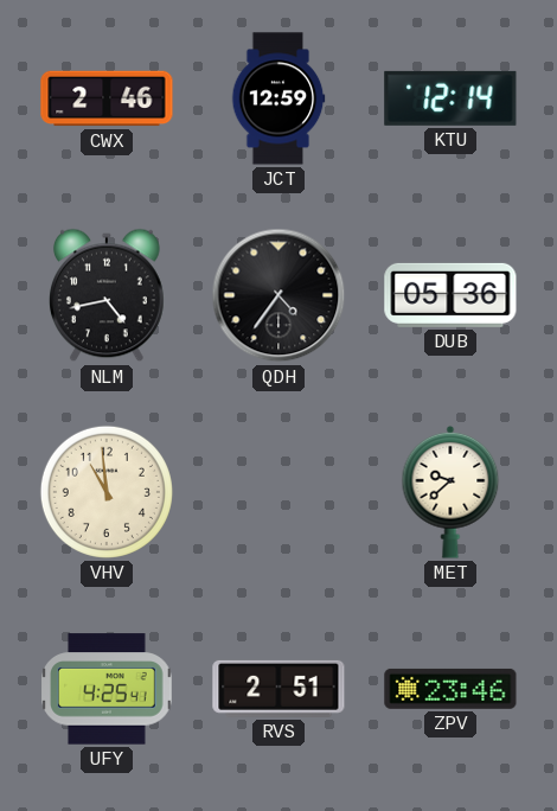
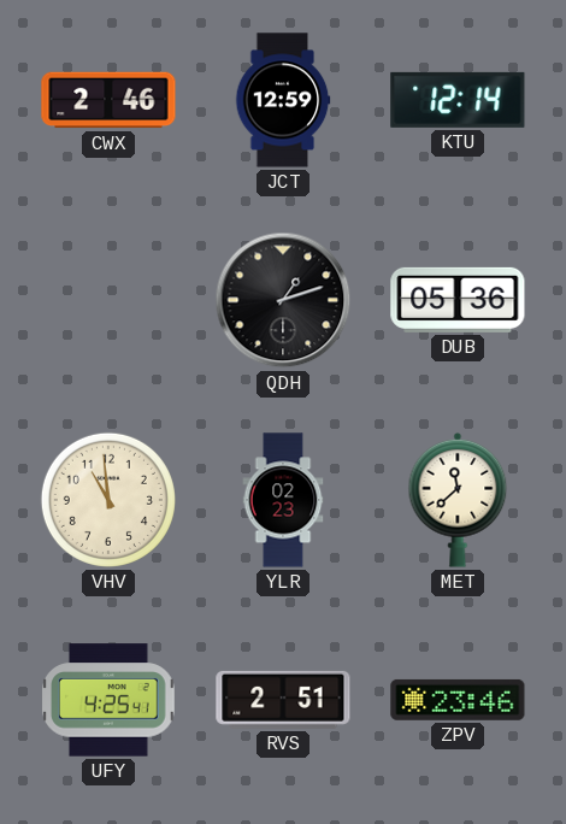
NLM: 4:43 -> none (108, 295)
QDH: 4:36 -> 1:12 (283, 300)
YLR: none -> 02:23 (283, 500)
MET: 9:38 -> 11:38 (458, 500)
